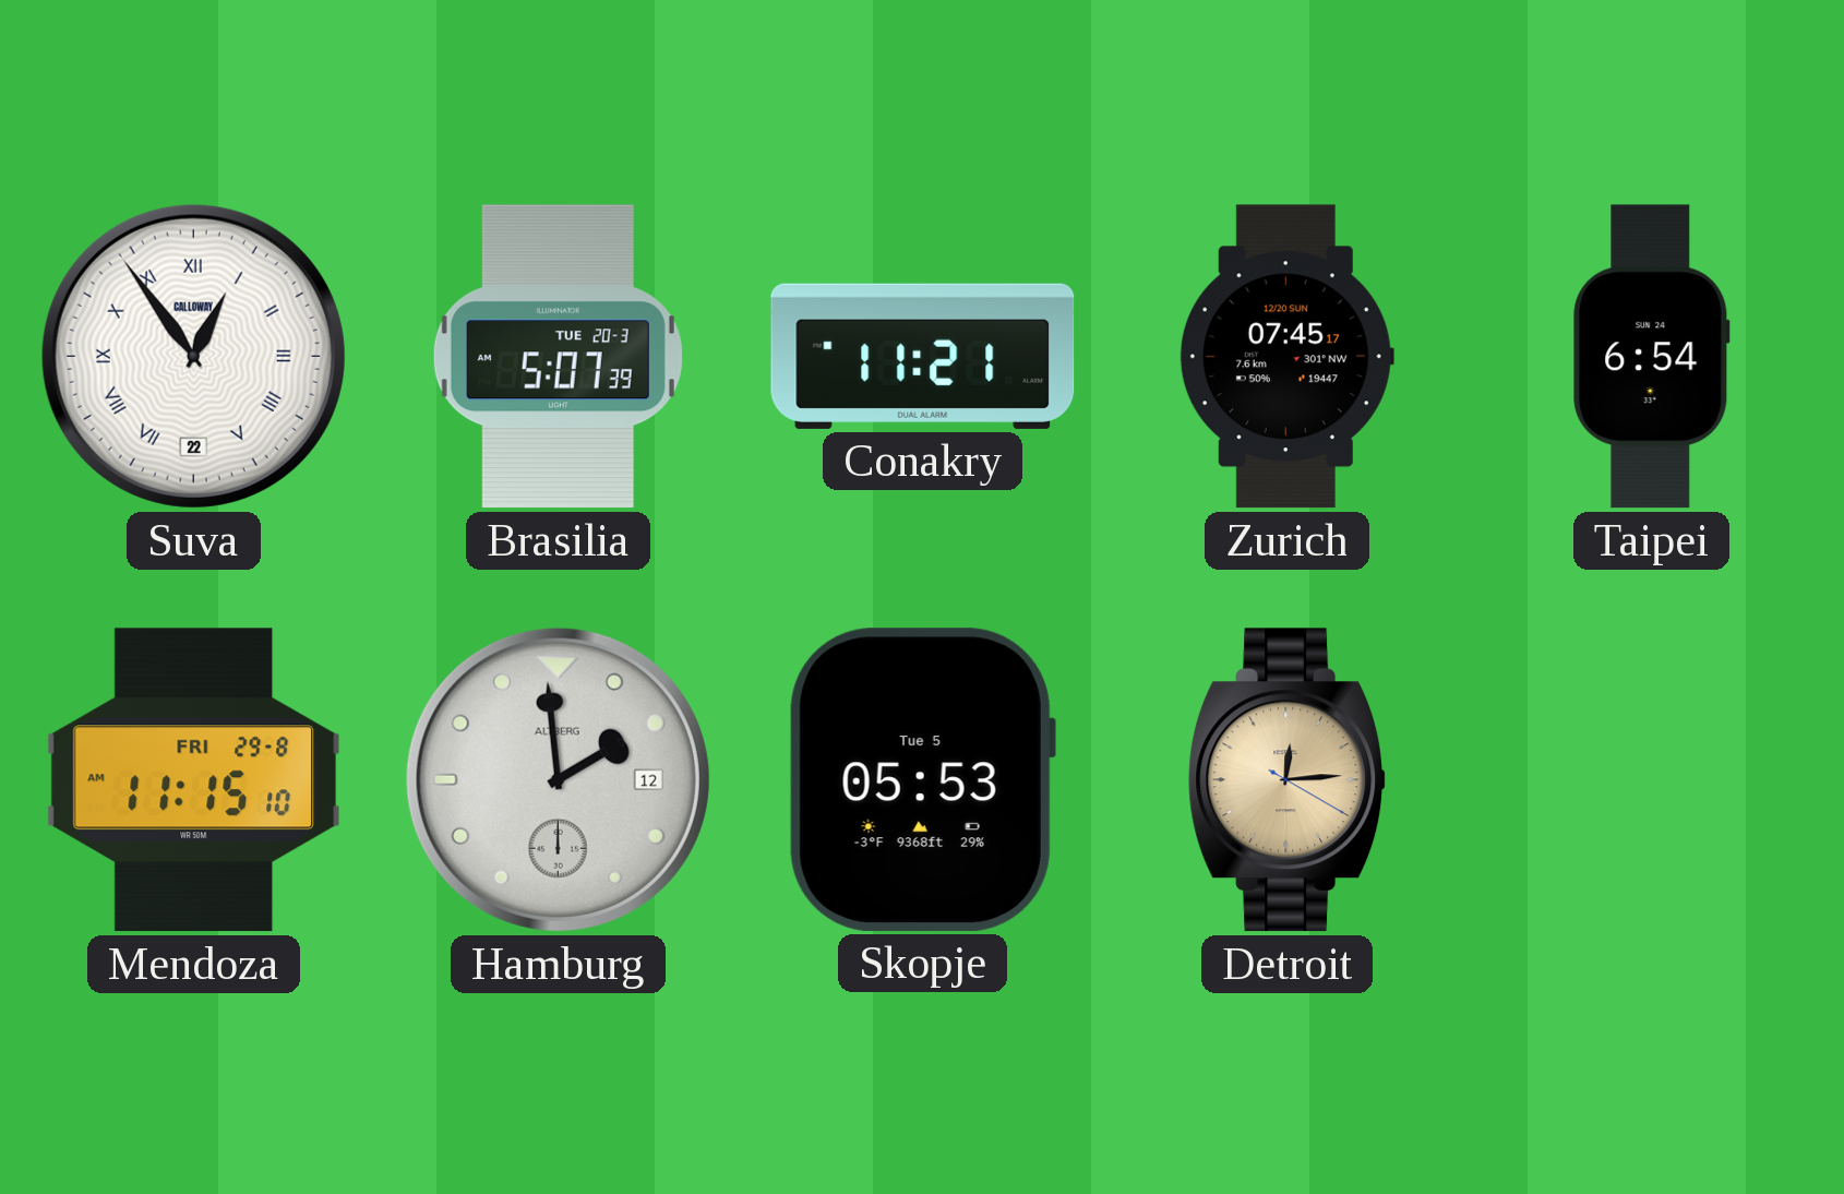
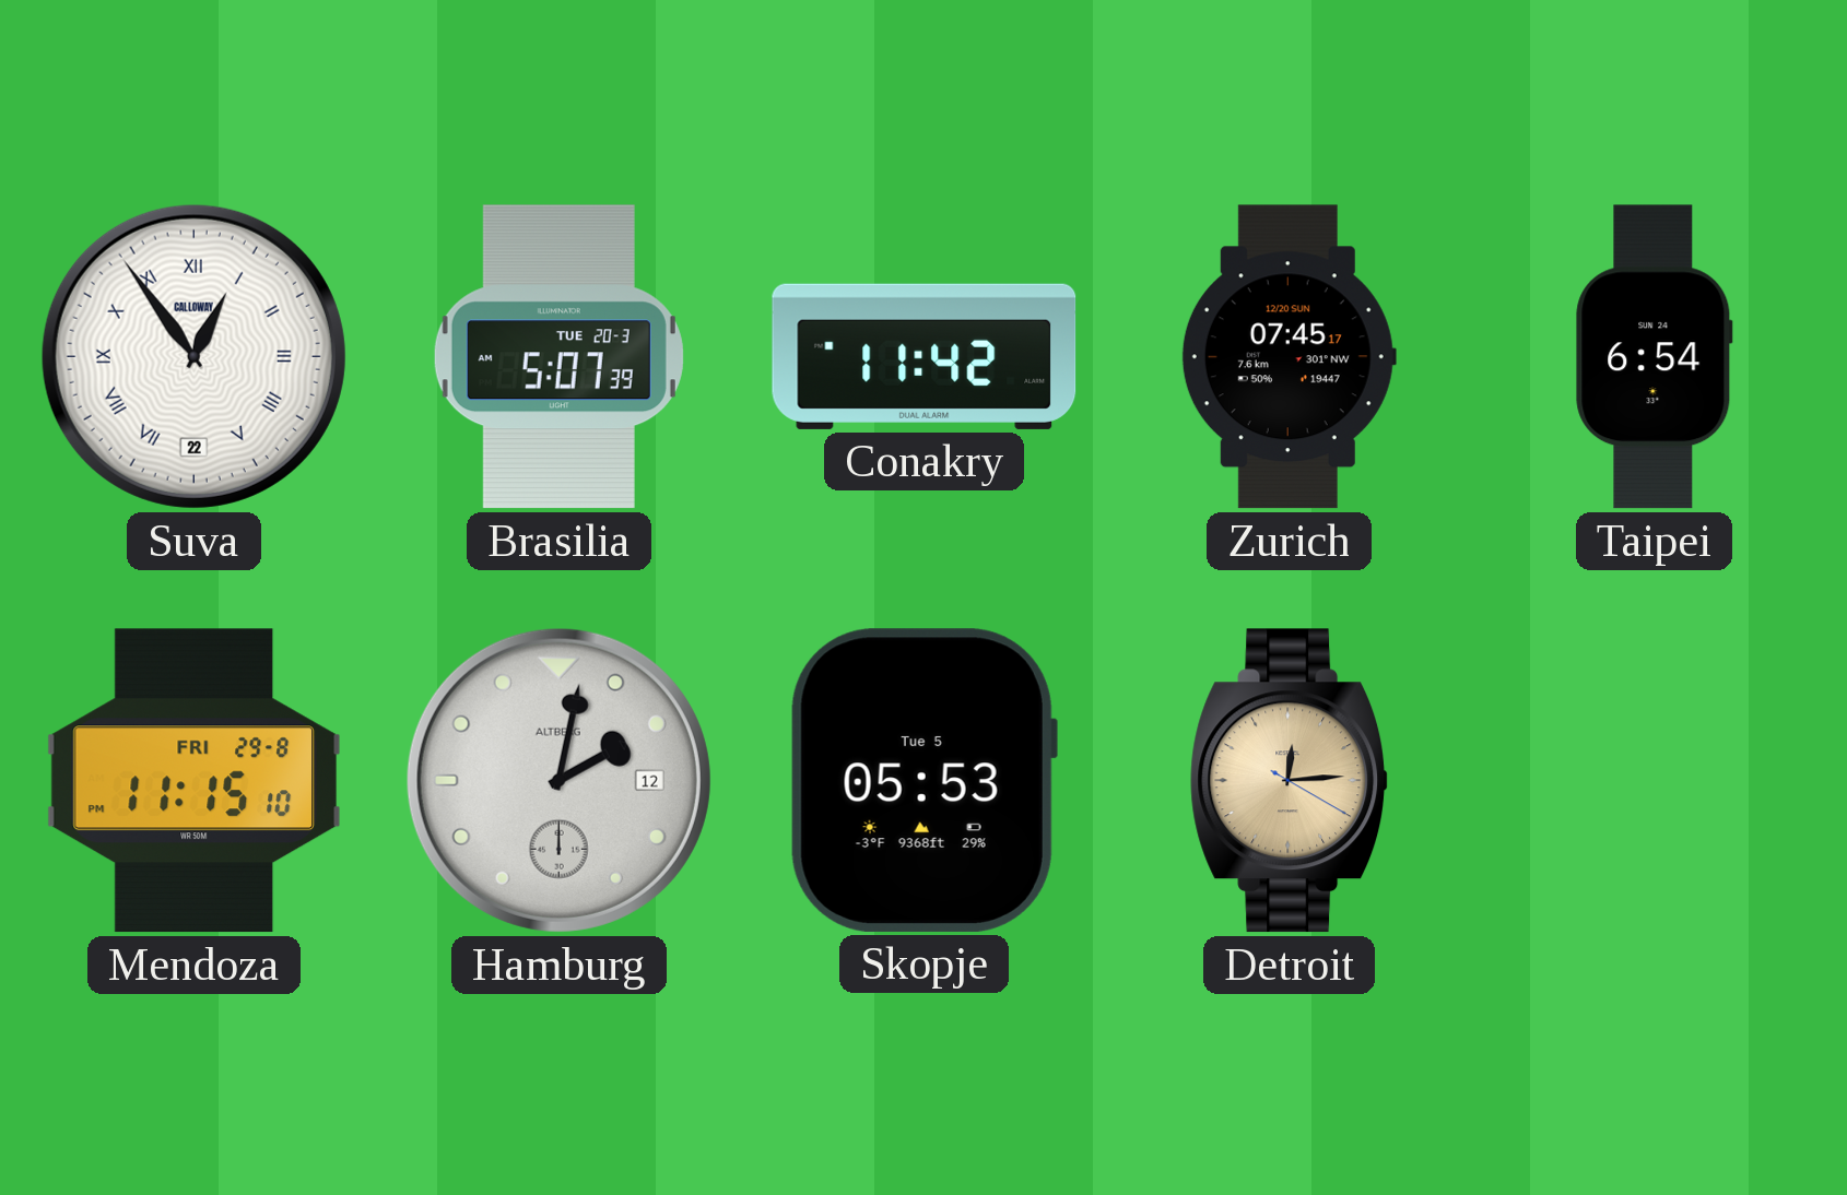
Conakry: 11:21 -> 11:42 (925, 356)
Mendoza: 11:15:10 AM -> 11:15:10 PM (193, 781)
Hamburg: 1:59 -> 2:02 (558, 780)
